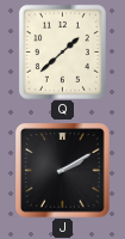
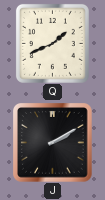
Q: 1:38 -> 1:41 (52, 43)
